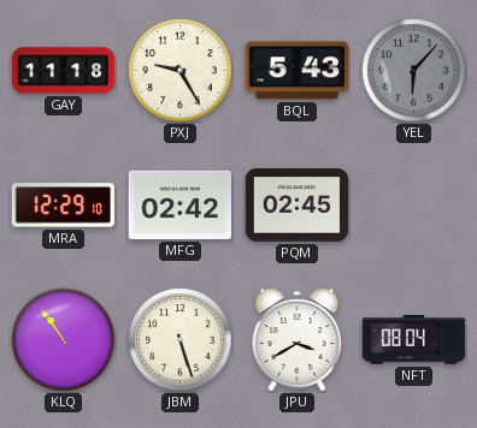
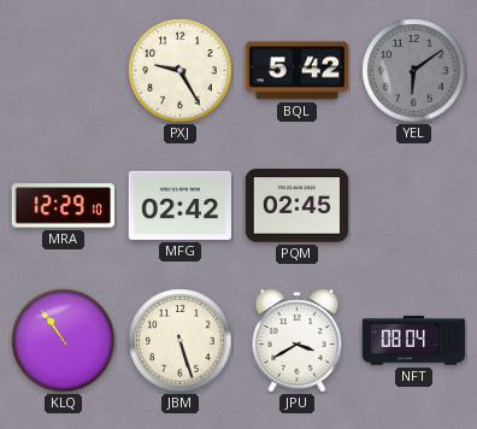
GAY: 11:18 -> none (64, 71)
BQL: 5:43 -> 5:42 (296, 71)
YEL: 6:07 -> 6:09 (414, 71)
